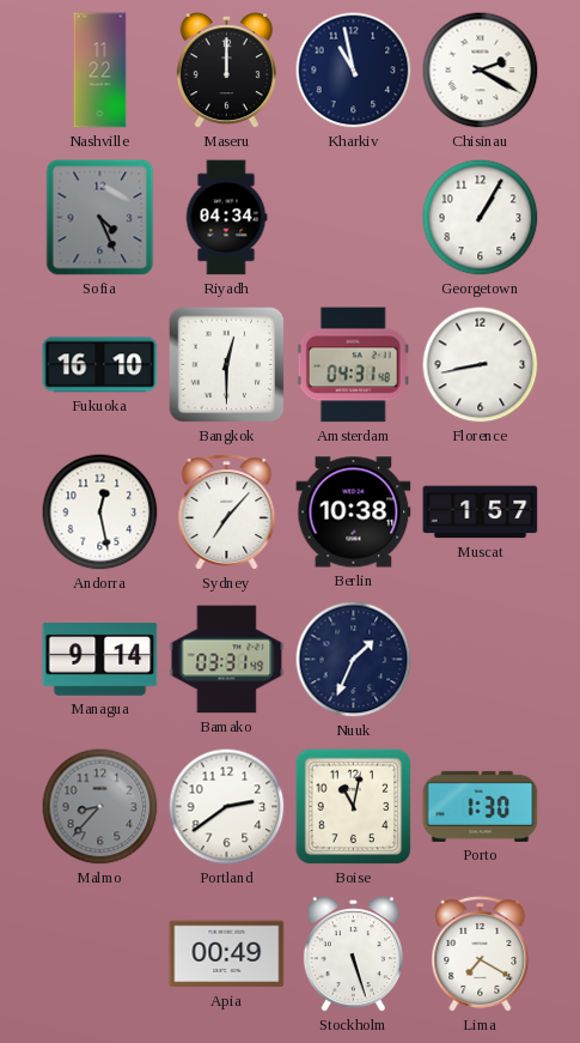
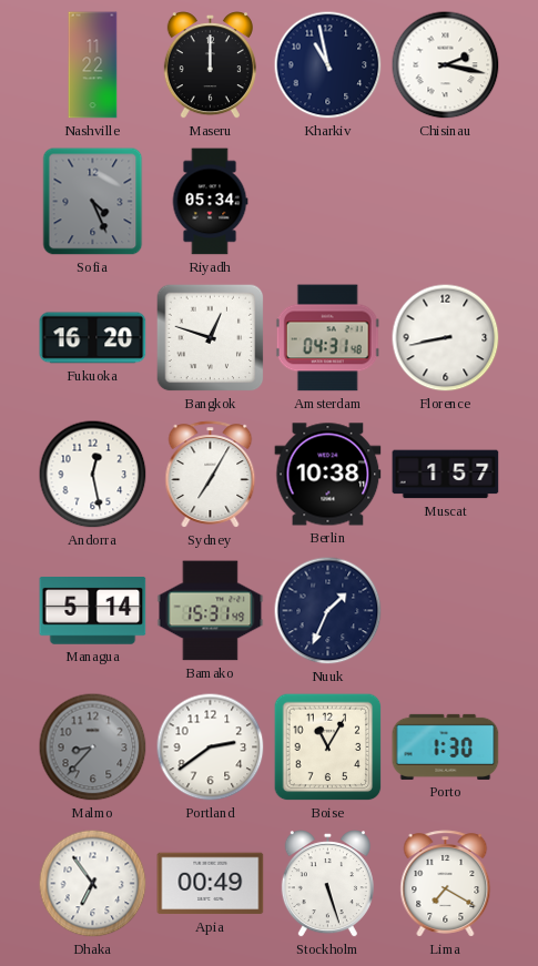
Chisinau: 2:20 -> 2:17 (446, 65)
Riyadh: 04:34 -> 05:34 (210, 202)
Georgetown: 1:05 -> none (481, 218)
Fukuoka: 16:10 -> 16:20 (93, 338)
Bangkok: 12:30 -> 12:48 (211, 338)
Sydney: 7:07 -> 7:05 (211, 475)
Managua: 9:14 -> 5:14 (93, 611)
Bamako: 03:31 -> 15:31 (211, 611)
Boise: 11:02 -> 11:05 (328, 748)
Dhaka: none -> 6:54 (93, 884)
